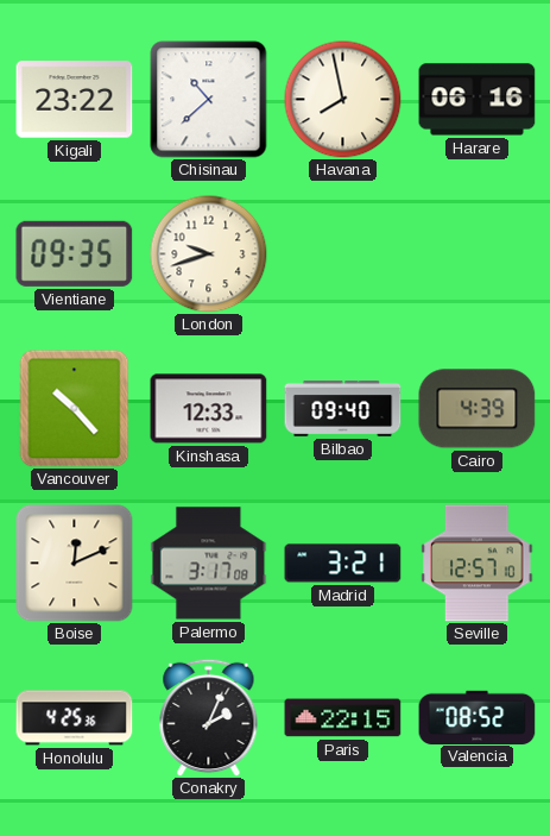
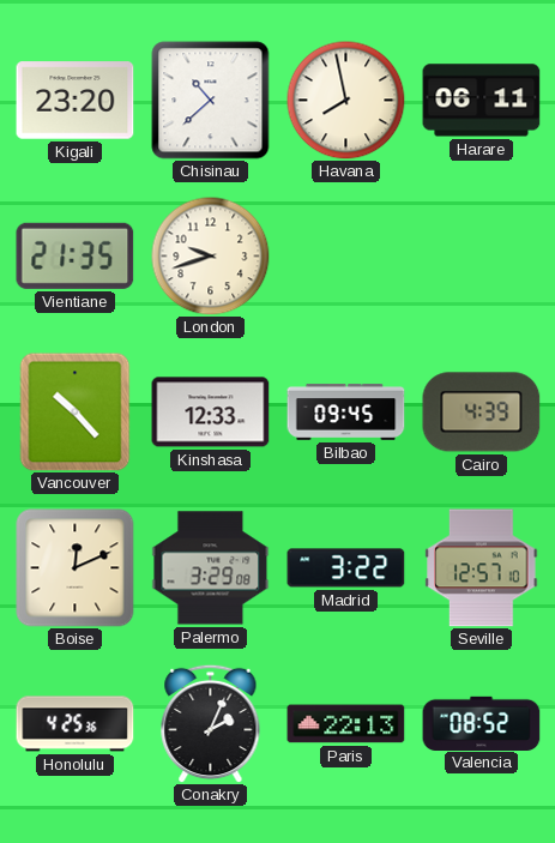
Kigali: 23:22 -> 23:20 (76, 101)
Harare: 06:16 -> 06:11 (482, 101)
Vientiane: 09:35 -> 21:35 (76, 255)
Bilbao: 09:40 -> 09:45 (346, 413)
Palermo: 3:17 -> 3:29 (211, 568)
Madrid: 3:21 -> 3:22 (346, 568)
Paris: 22:15 -> 22:13 (346, 724)
